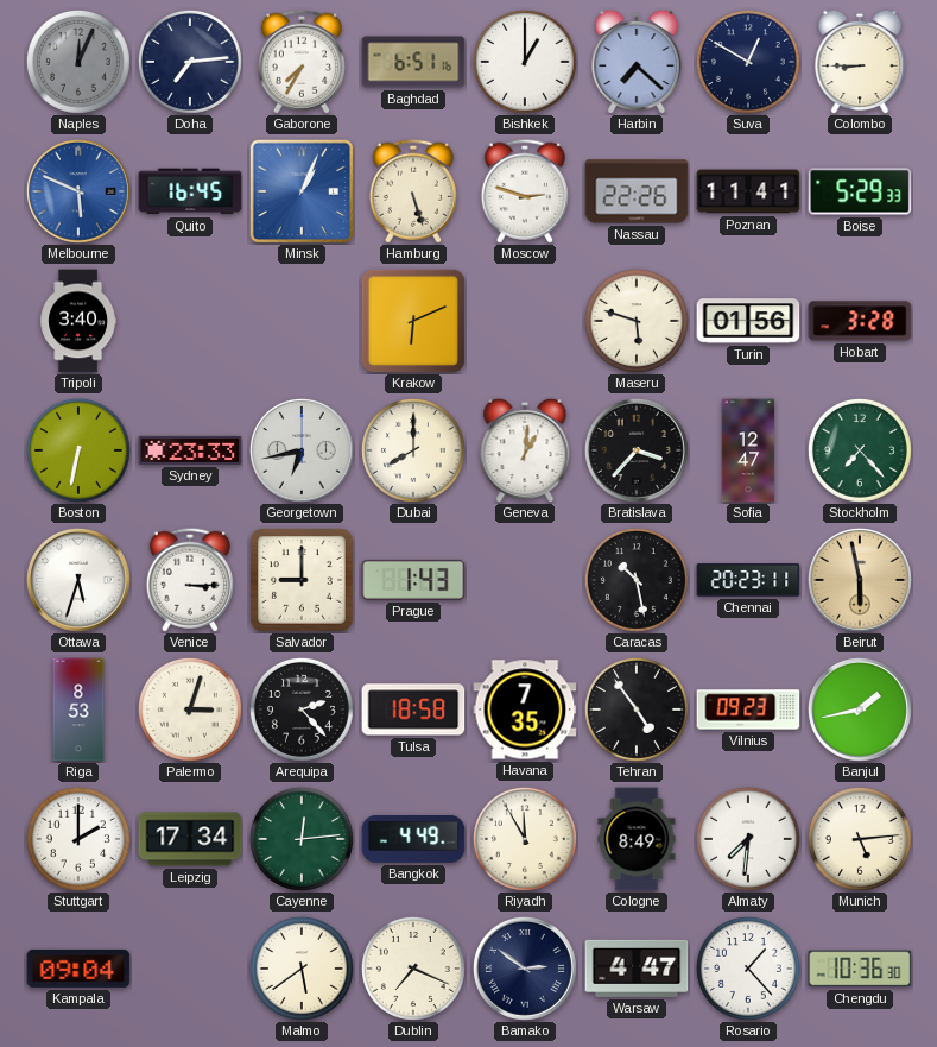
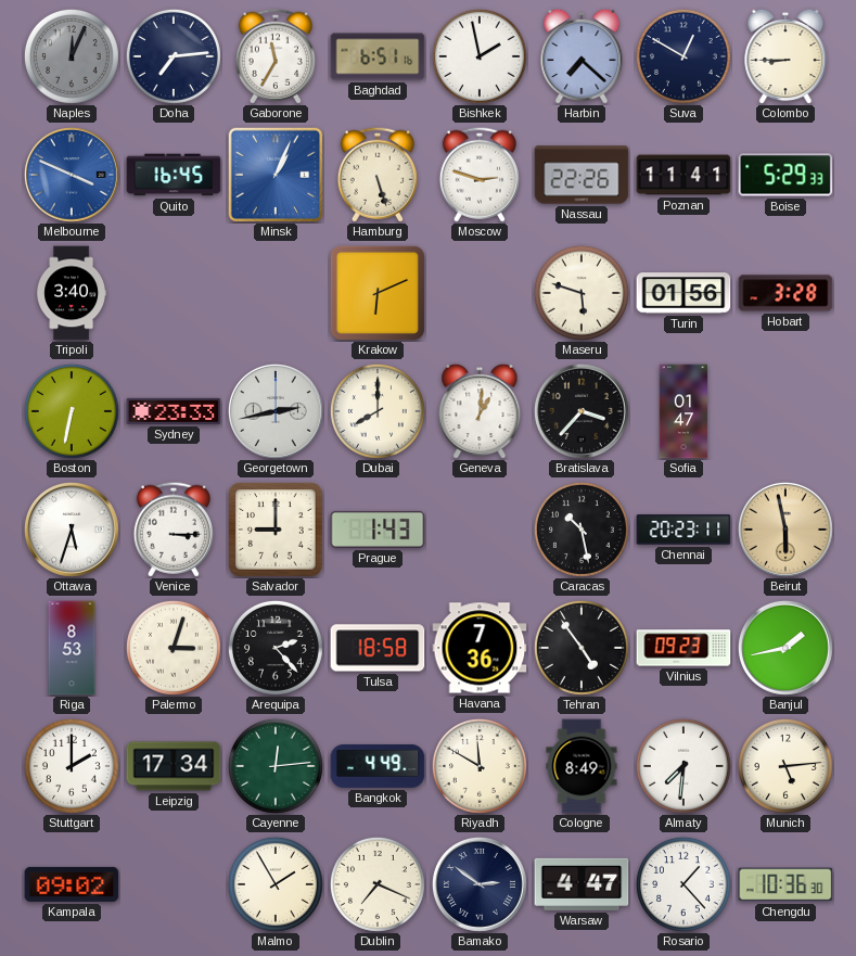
Gaborone: 7:35 -> 11:35 (276, 56)
Bishkek: 1:00 -> 1:58 (480, 56)
Melbourne: 5:49 -> 3:49 (72, 175)
Georgetown: 6:43 -> 2:43 (276, 411)
Sofia: 12:47 -> 01:47 (683, 411)
Stockholm: 7:23 -> none (860, 450)
Havana: 7:35 -> 7:36 (480, 648)
Riyadh: 11:55 -> 11:50 (480, 766)
Kampala: 09:04 -> 09:02 (72, 884)
Malmo: 5:39 -> 1:55 (276, 884)
